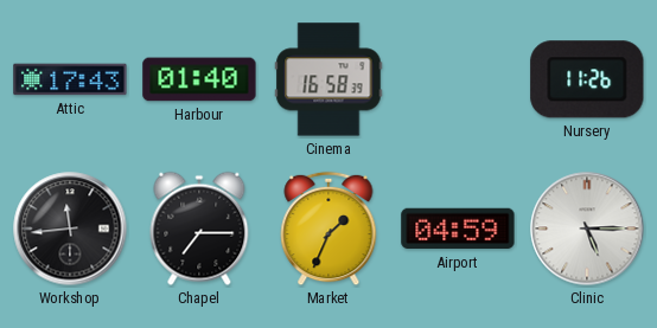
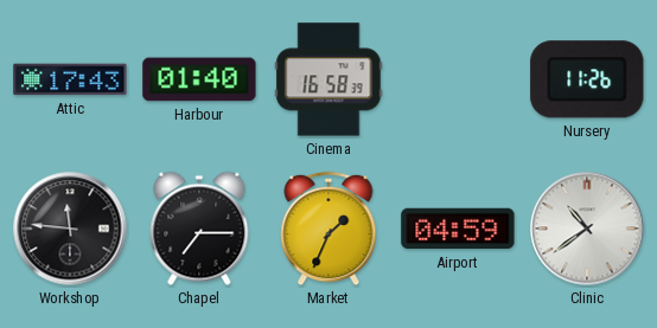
Workshop: 11:44 -> 11:46 (70, 229)
Clinic: 5:15 -> 10:39 (587, 229)
